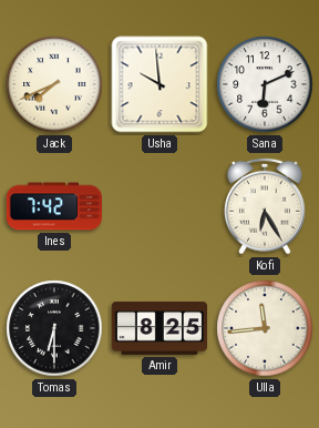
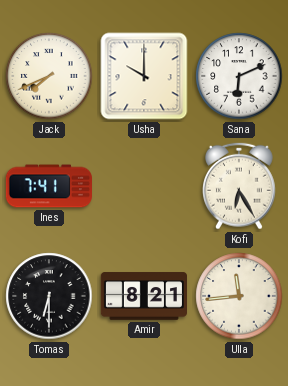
Usha: 9:59 -> 10:00 (144, 76)
Ines: 7:42 -> 7:41 (49, 186)
Amir: 8:25 -> 8:21 (143, 296)
